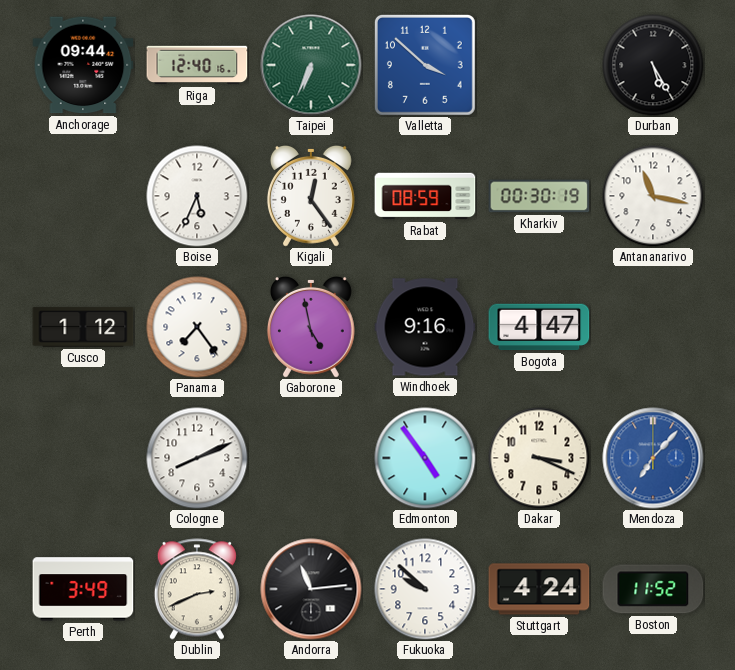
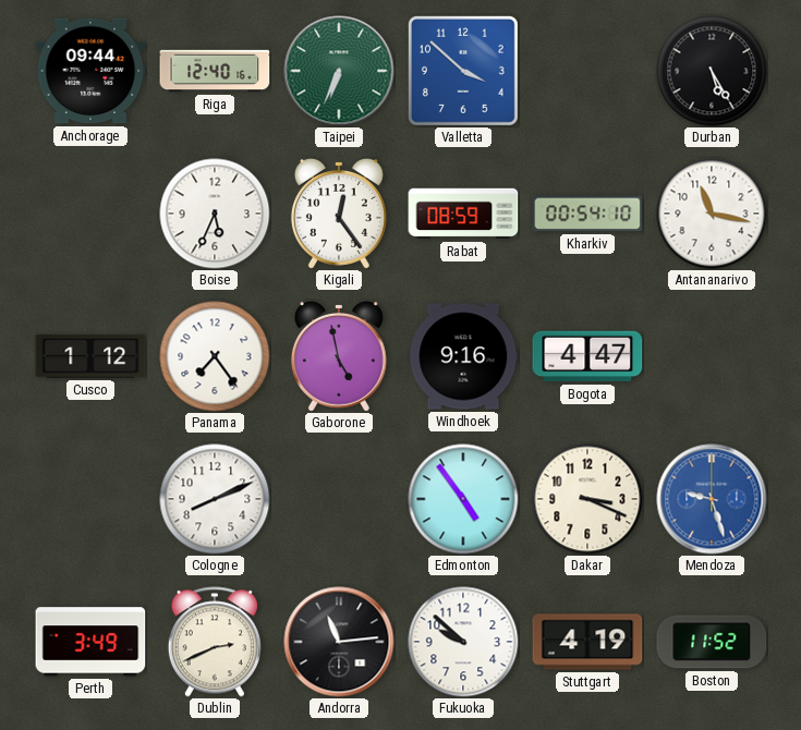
Kharkiv: 00:30 -> 00:54 (587, 214)
Mendoza: 7:07 -> 9:27 (712, 499)
Stuttgart: 4:24 -> 4:19 (587, 642)
